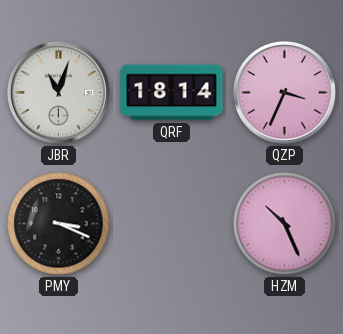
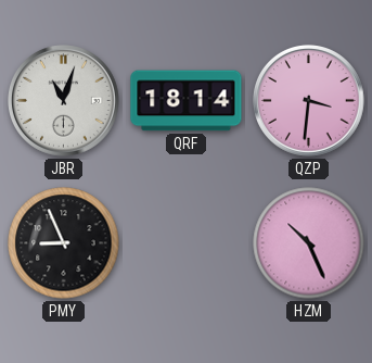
QZP: 3:34 -> 3:31 (309, 101)
PMY: 3:19 -> 8:56 (64, 243)
